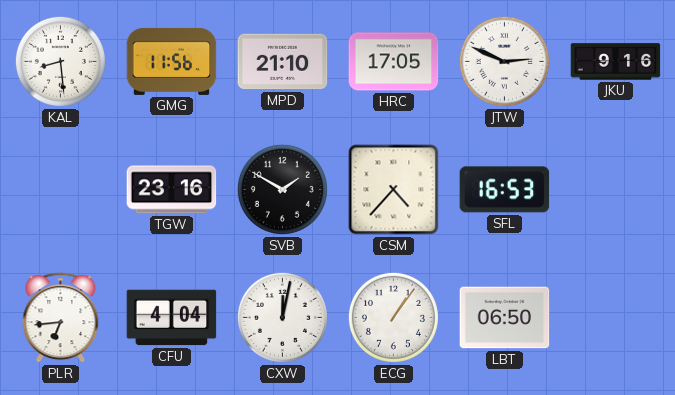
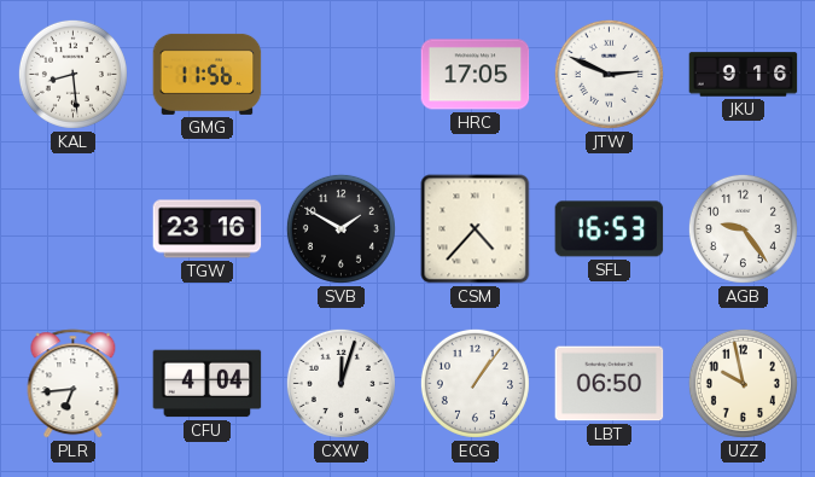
MPD: 21:10 -> none (283, 62)
AGB: none -> 9:24 (743, 228)
CXW: 12:02 -> 12:03 (340, 383)
UZZ: none -> 9:58 (743, 383)
